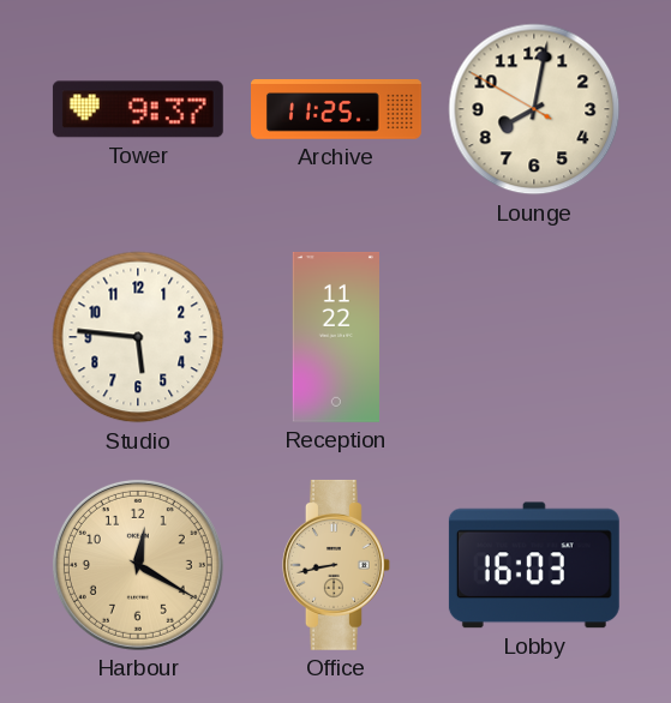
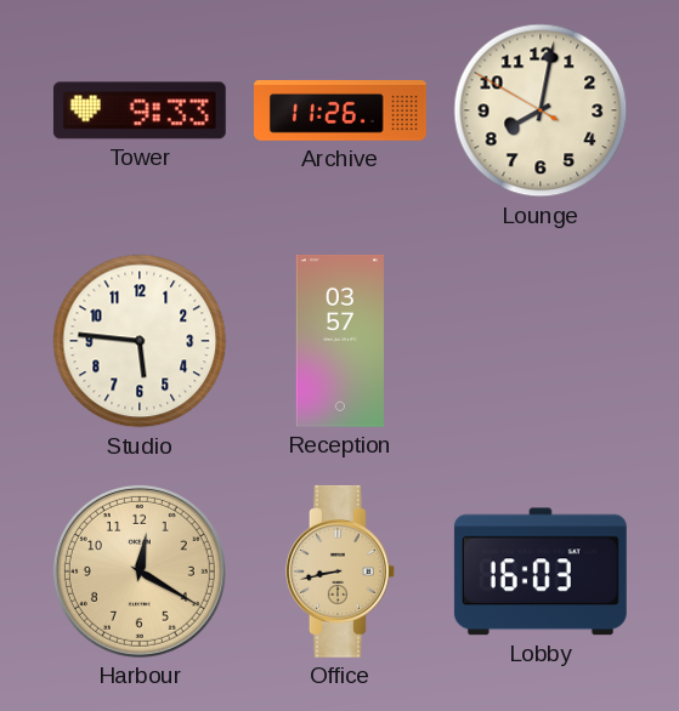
Tower: 9:37 -> 9:33 (140, 110)
Archive: 11:25 -> 11:26 (341, 112)
Reception: 11:22 -> 03:57 (339, 341)
